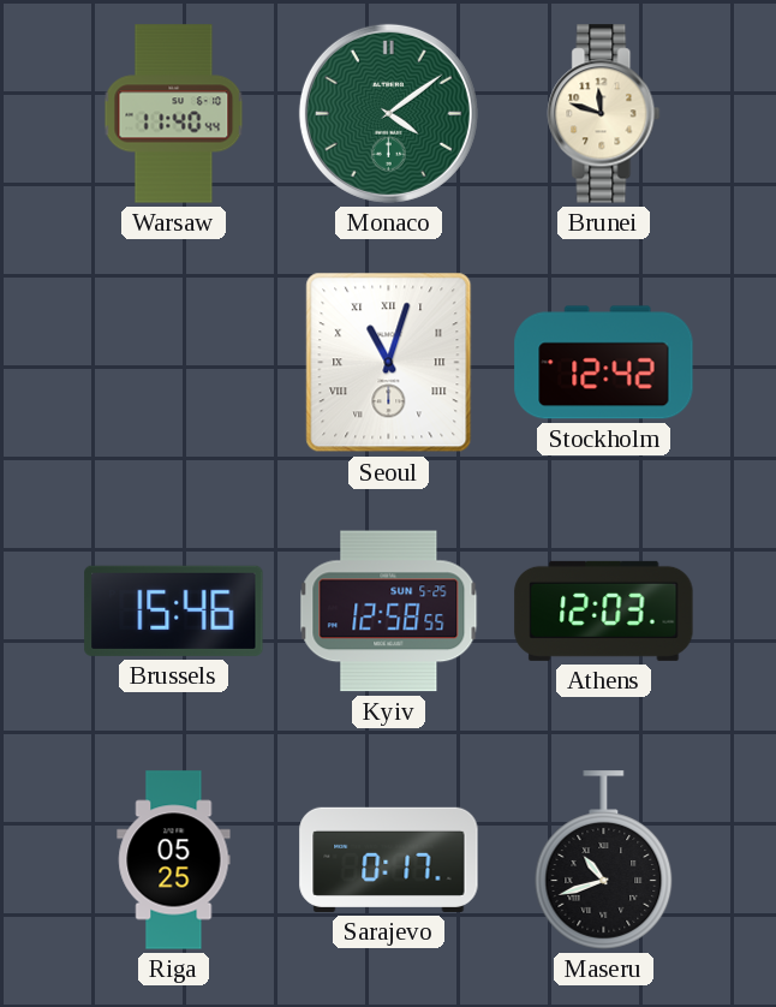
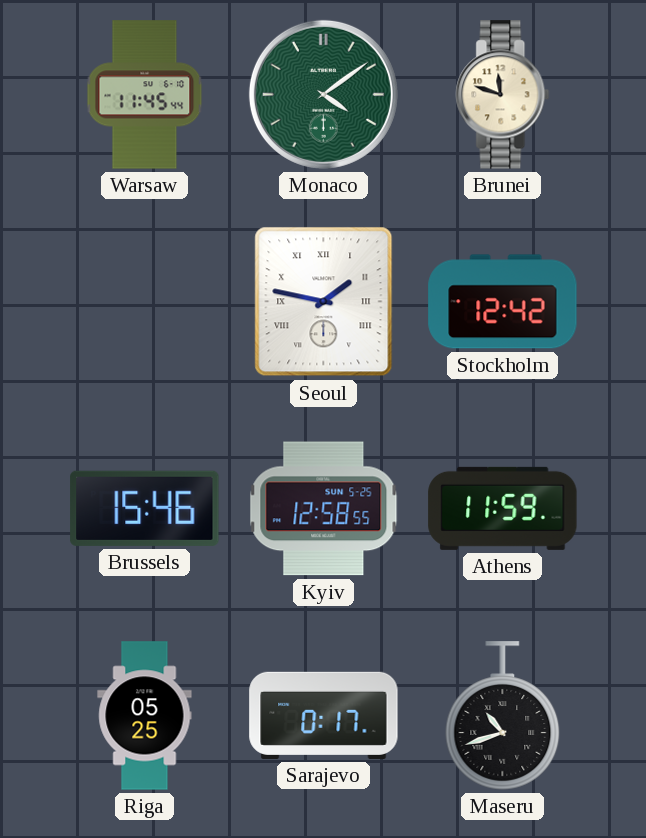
Warsaw: 11:40 -> 11:45 (145, 95)
Seoul: 11:03 -> 1:47 (324, 302)
Athens: 12:03 -> 11:59 (503, 508)
